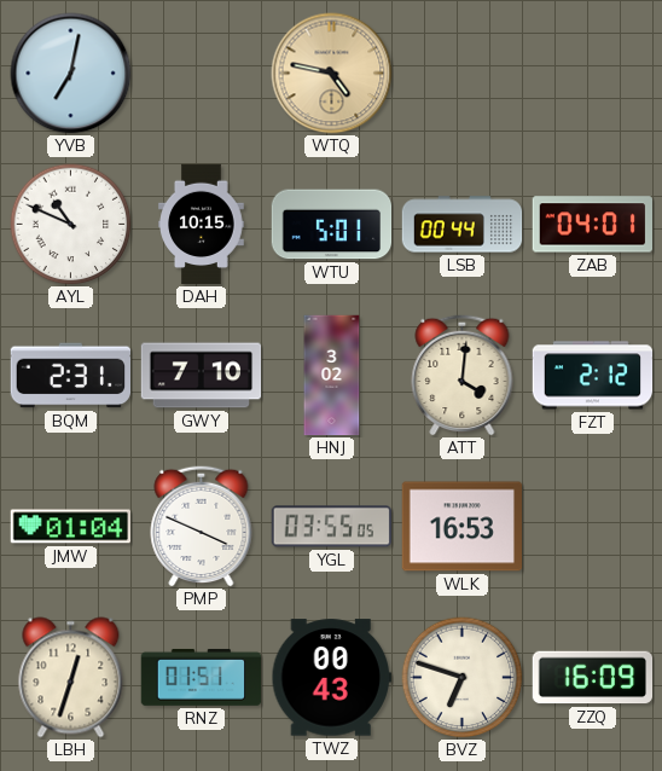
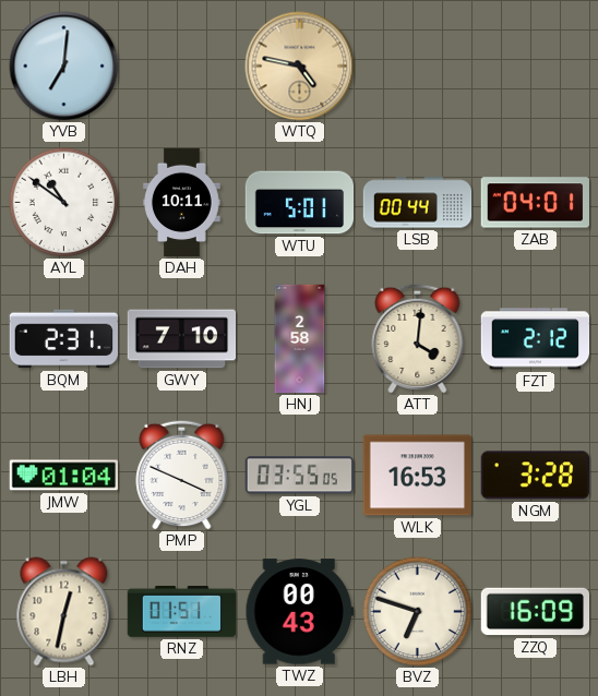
YVB: 7:02 -> 7:01 (64, 67)
AYL: 10:49 -> 10:51 (64, 203)
DAH: 10:15 -> 10:11 (182, 203)
HNJ: 3:02 -> 2:58 (300, 339)
NGM: none -> 3:28 (535, 476)
LBH: 12:33 -> 12:32 (64, 612)
